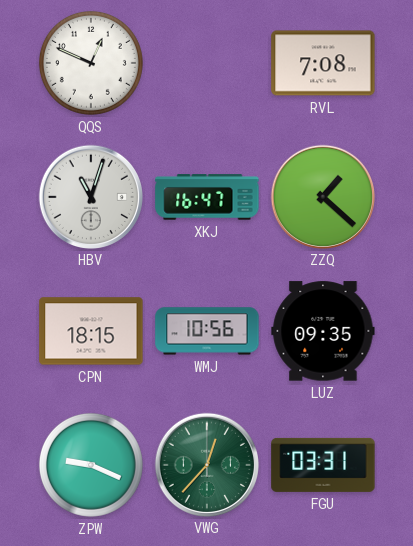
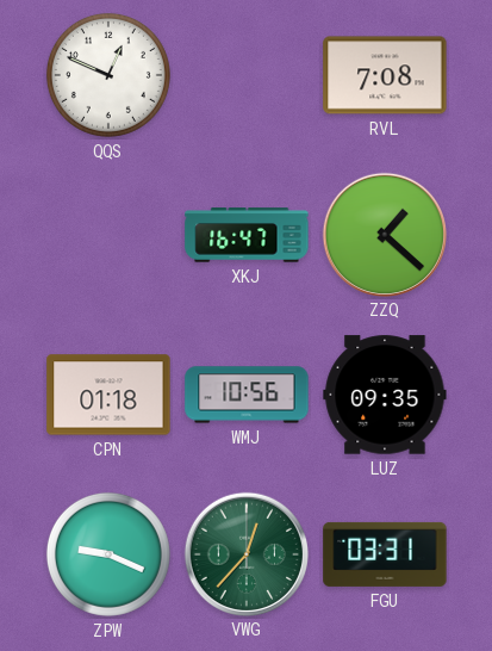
HBV: 11:03 -> none (90, 196)
CPN: 18:15 -> 01:18 (108, 395)
